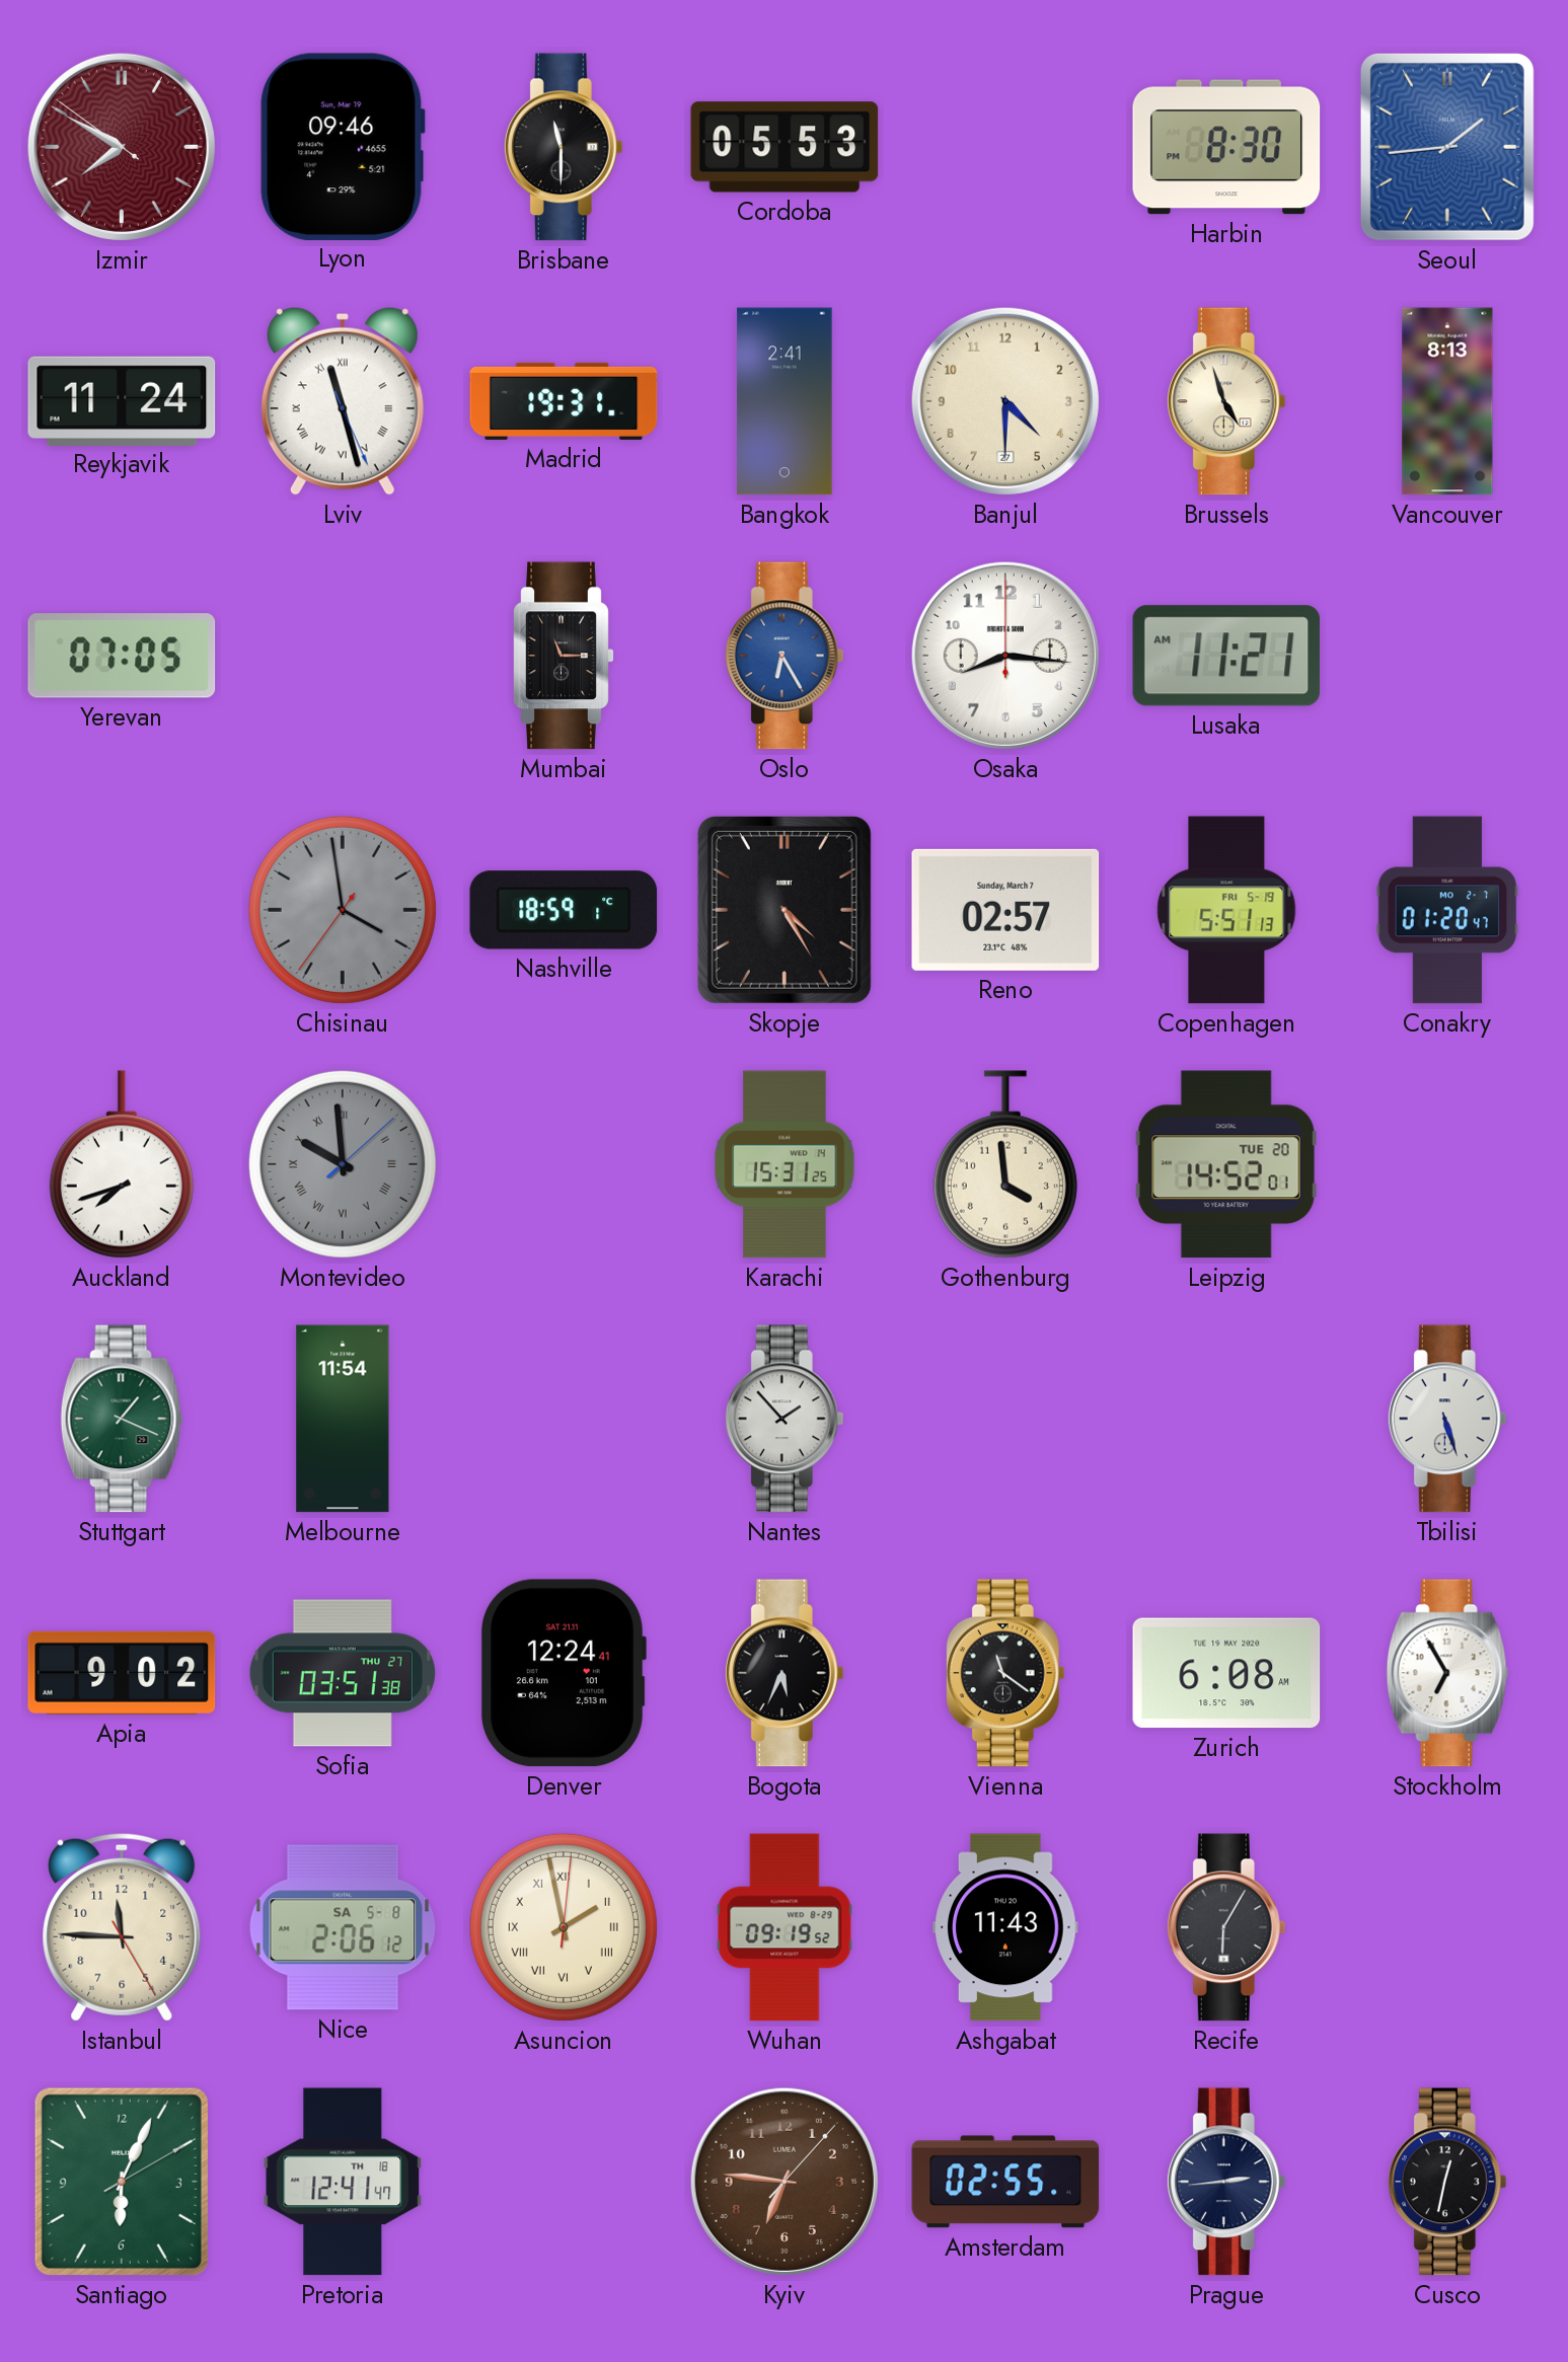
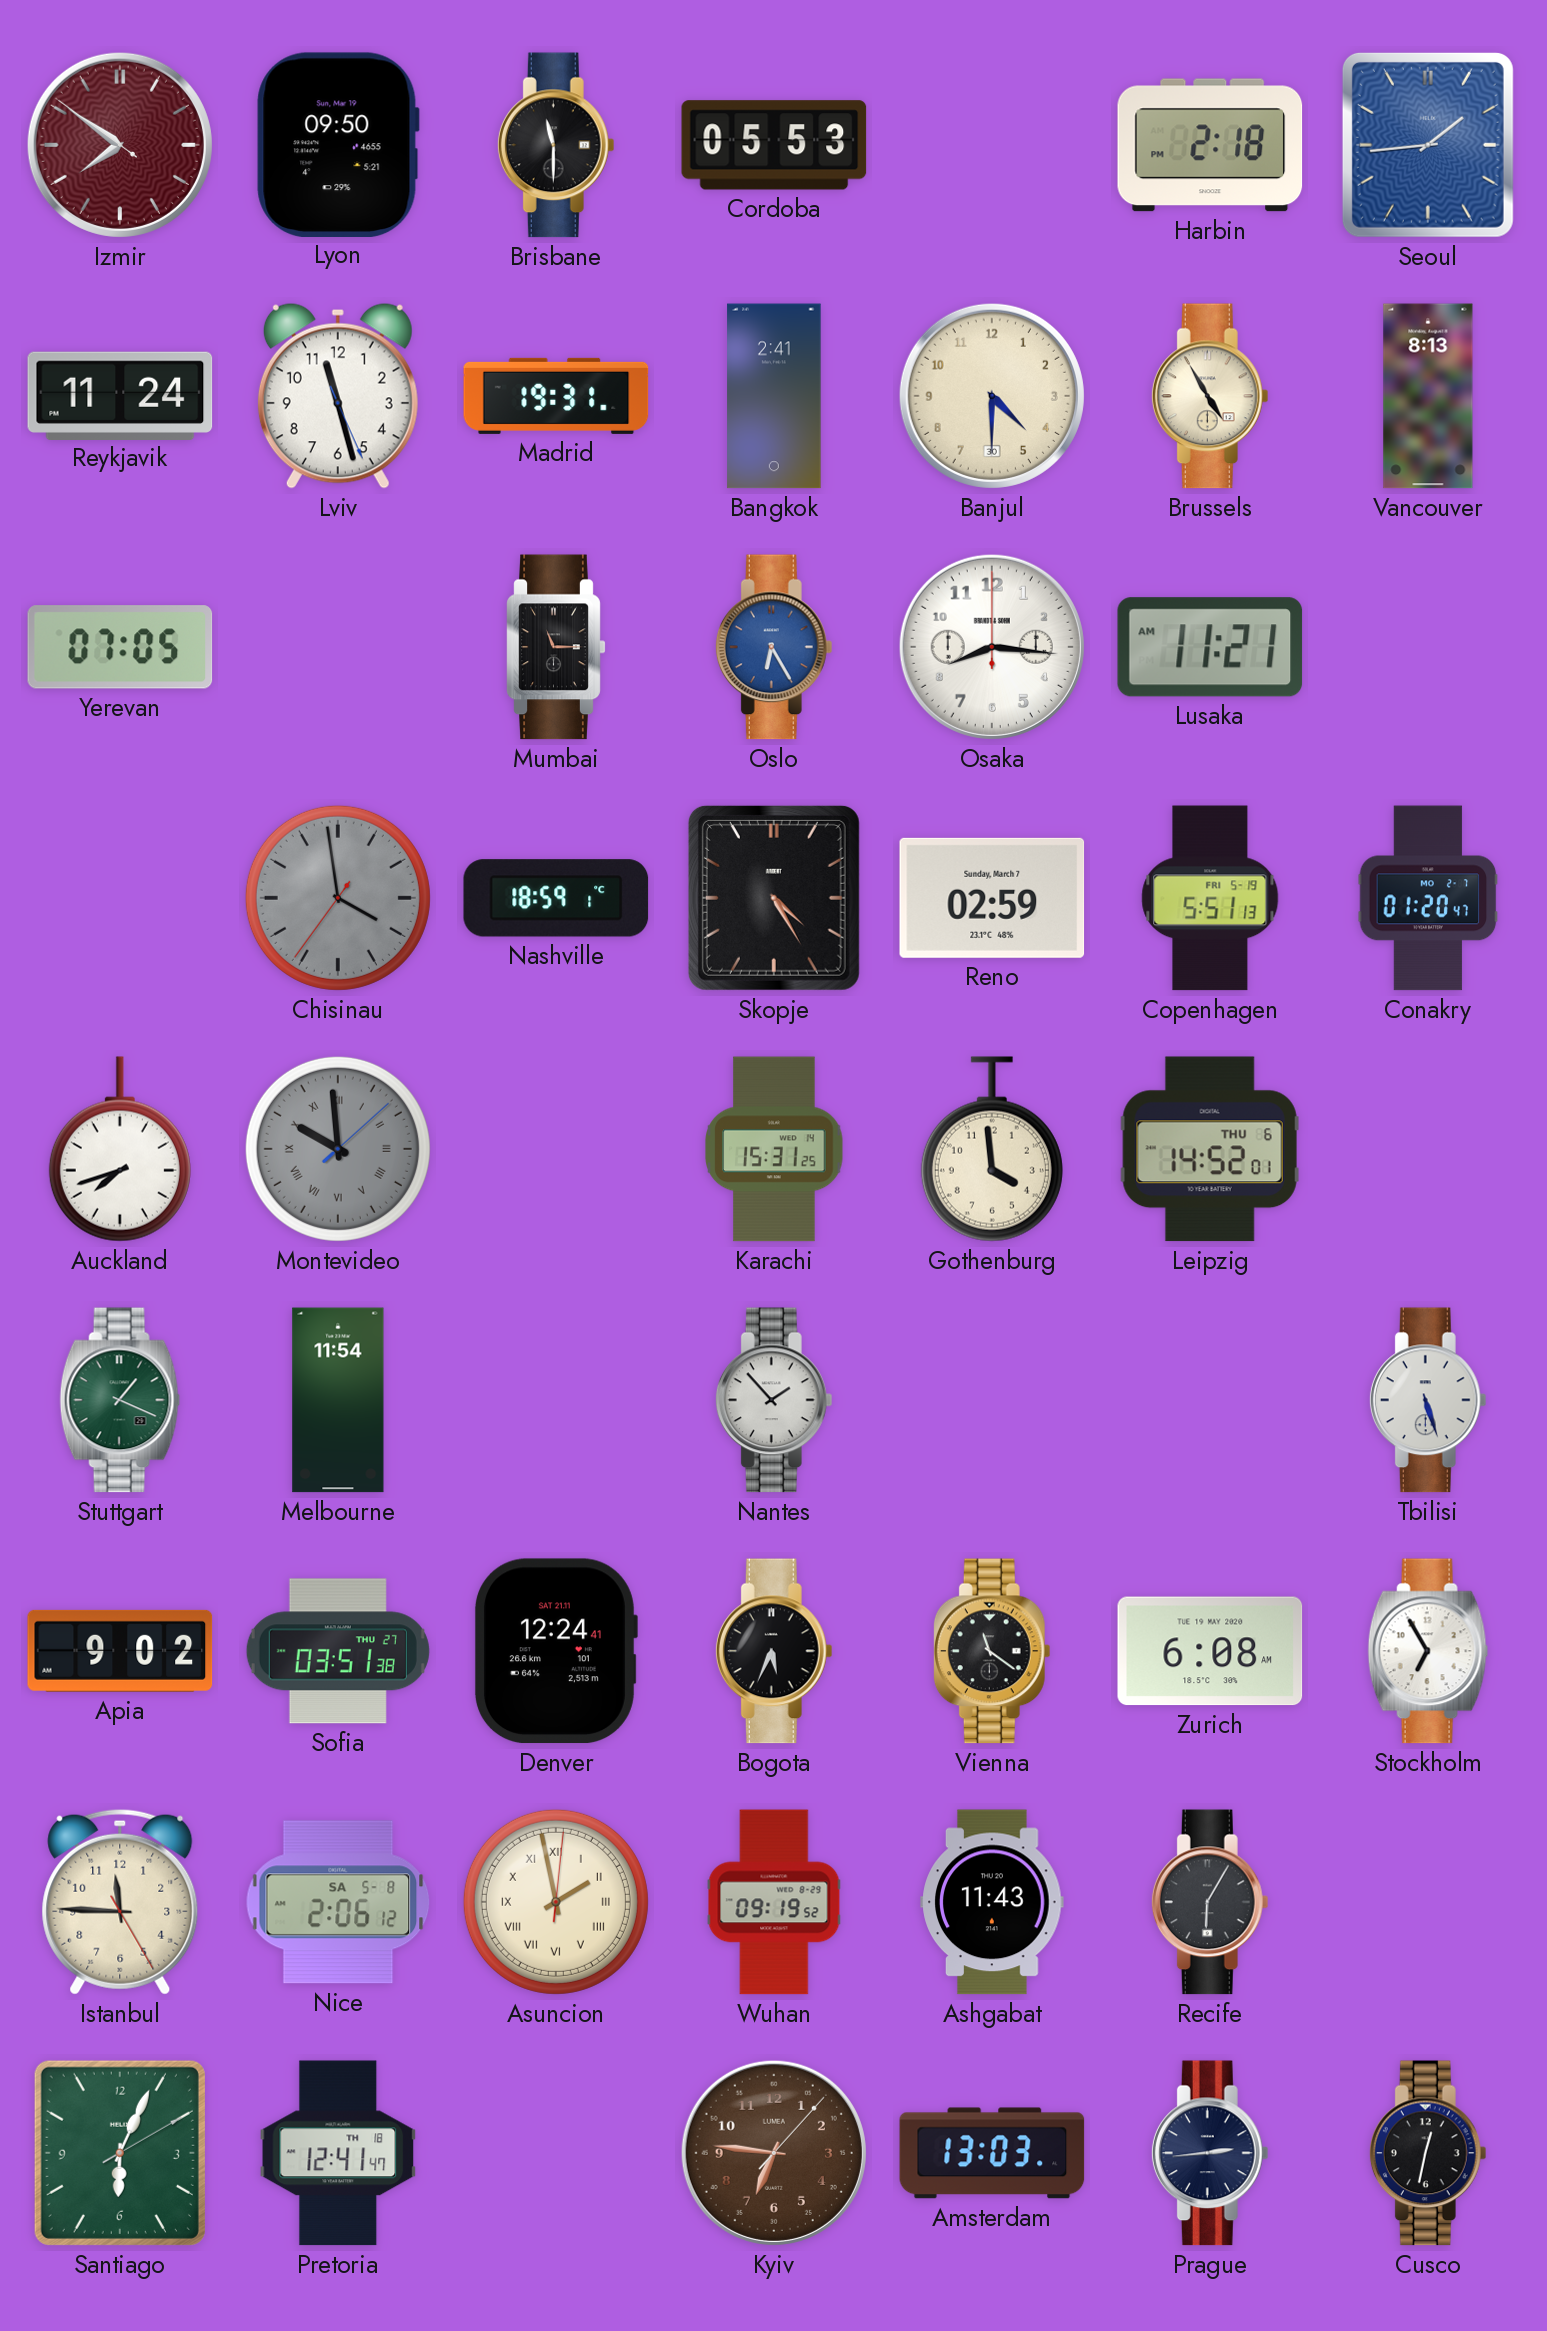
Izmir: 7:49 -> 7:50 (120, 145)
Lyon: 09:46 -> 09:50 (338, 144)
Harbin: 8:30 -> 2:18 (1210, 145)
Lviv numerals: Roman -> Arabic (338, 396)
Banjul date: 27 -> 30 (992, 396)
Brussels: 4:57 -> 4:55 (1210, 396)
Reno: 02:57 -> 02:59 (992, 898)
Leipzig date: TUE 20 -> THU 6 (1210, 1149)
Amsterdam: 02:55 -> 13:03 (992, 2153)
